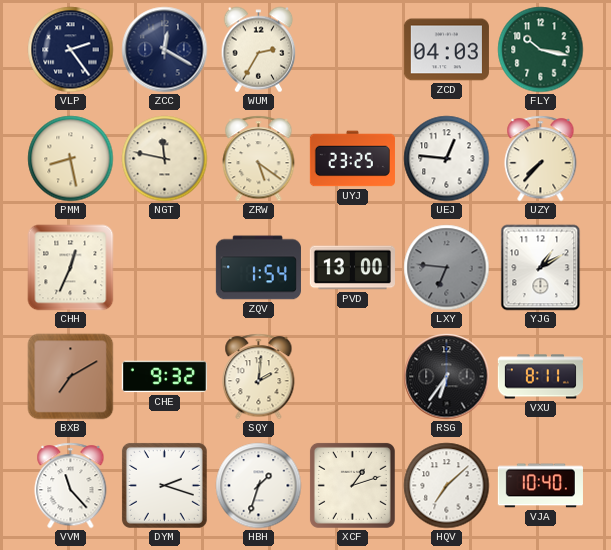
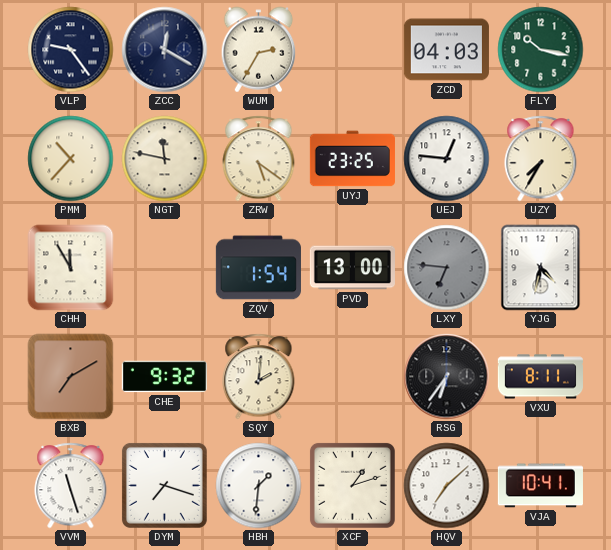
VLP: 2:24 -> 9:24 (71, 50)
PMM: 8:28 -> 10:37 (71, 159)
UZY: 7:37 -> 7:35 (541, 159)
CHH: 12:34 -> 11:55 (71, 268)
YJG: 1:10 -> 4:32 (541, 268)
VVM: 11:23 -> 11:27 (71, 486)
DYM: 2:18 -> 7:18 (164, 485)
HBH: 1:33 -> 1:31 (259, 486)
VJA: 10:40 -> 10:41 (540, 486)
